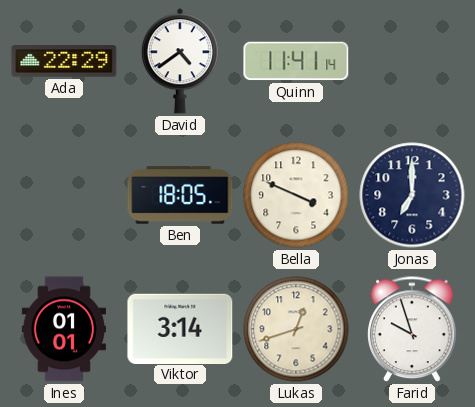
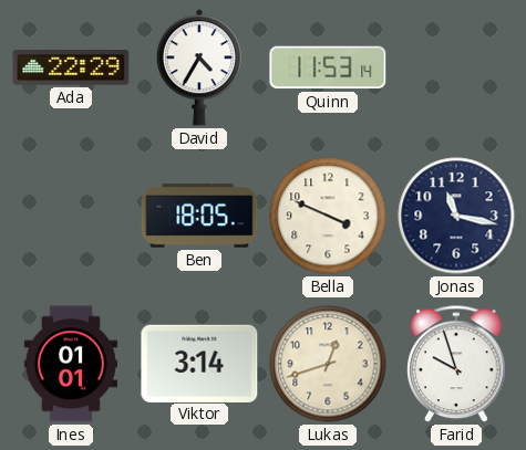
David: 4:39 -> 4:35 (199, 67)
Quinn: 11:41 -> 11:53 (328, 67)
Jonas: 7:00 -> 11:17 (456, 216)
